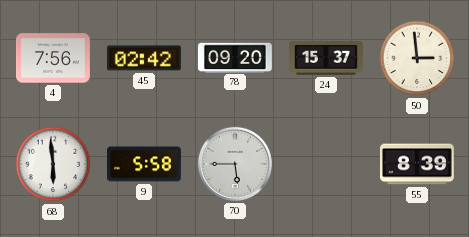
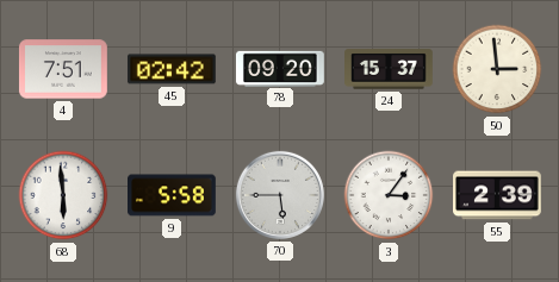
4: 7:56 -> 7:51 (63, 69)
3: none -> 3:06 (389, 195)
55: 8:39 -> 2:39 (498, 195)
